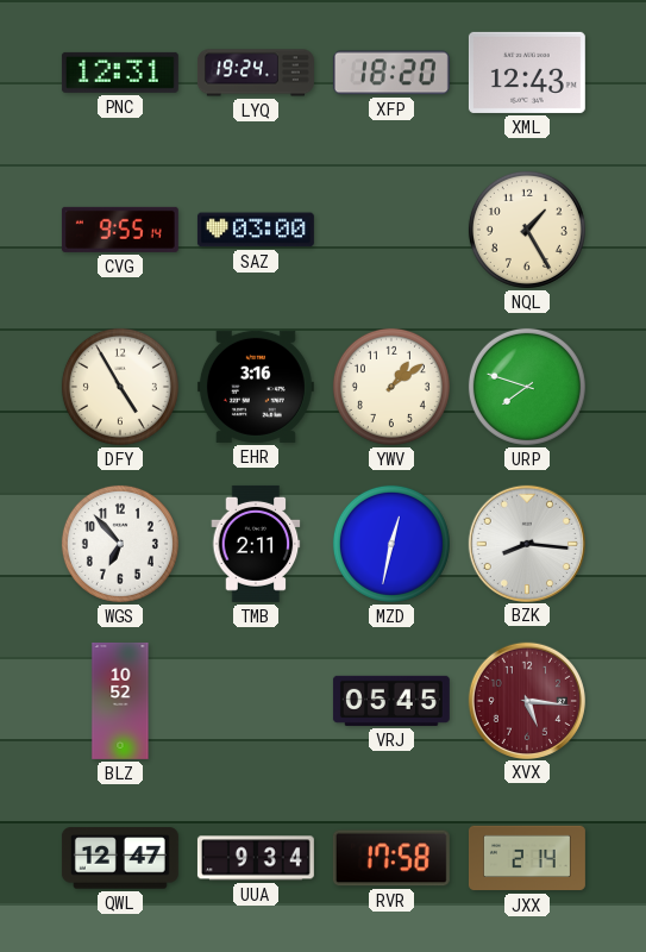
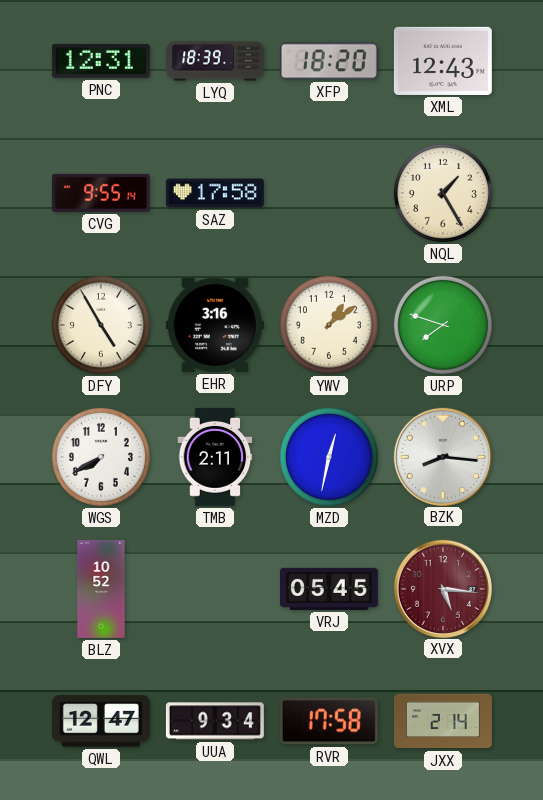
LYQ: 19:24 -> 18:39 (215, 61)
SAZ: 03:00 -> 17:58 (215, 193)
WGS: 6:53 -> 7:40 (101, 457)
